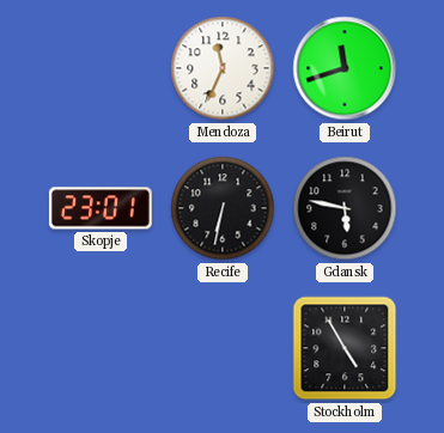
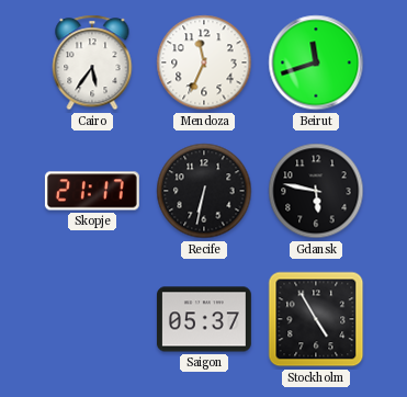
Cairo: none -> 5:36 (92, 63)
Skopje: 23:01 -> 21:17 (92, 191)
Saigon: none -> 05:37 (204, 319)
